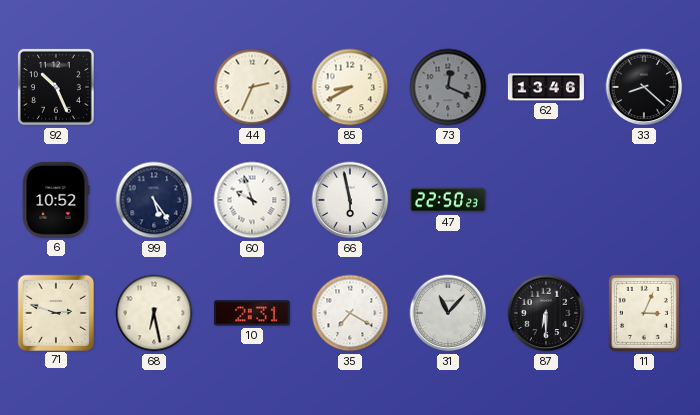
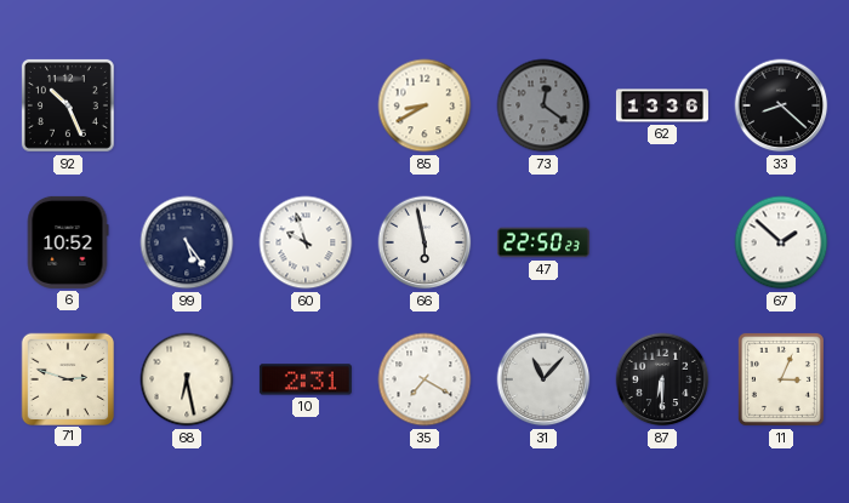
44: 2:34 -> none (252, 87)
73: 12:19 -> 12:21 (543, 105)
62: 13:46 -> 13:36 (662, 105)
67: none -> 1:52 (781, 242)
